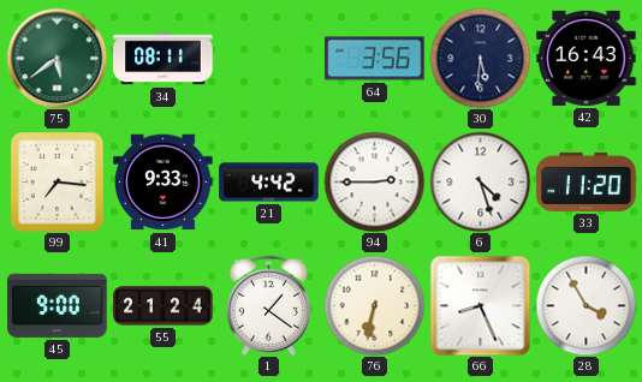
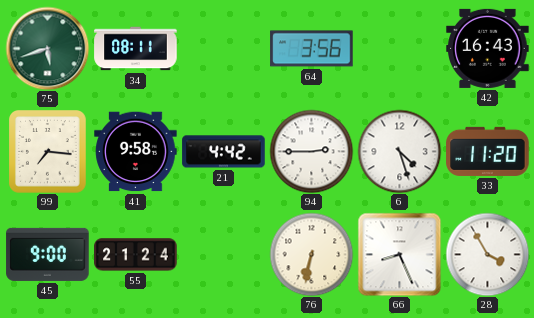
75: 5:39 -> 5:42 (47, 48)
30: 5:31 -> none (480, 58)
41: 9:33 -> 9:58 (136, 152)
1: 1:21 -> none (268, 305)
